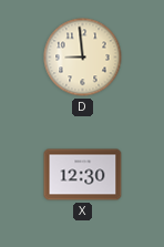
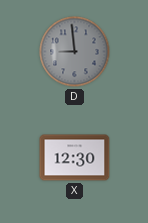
D dial: cream -> grey (75, 52)
